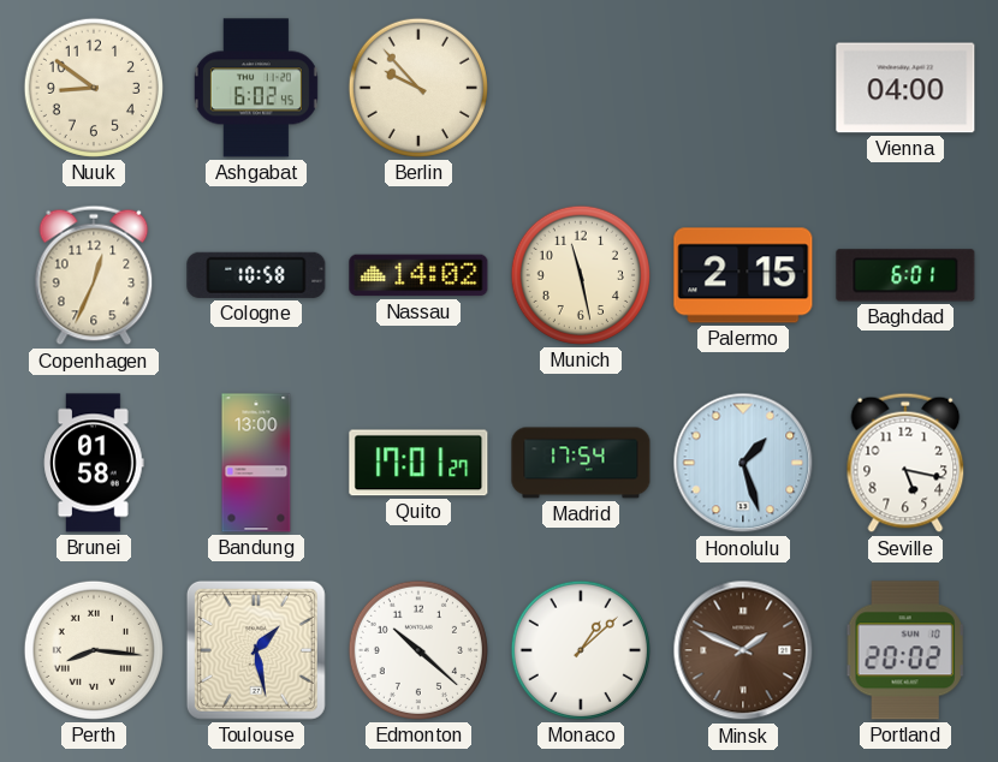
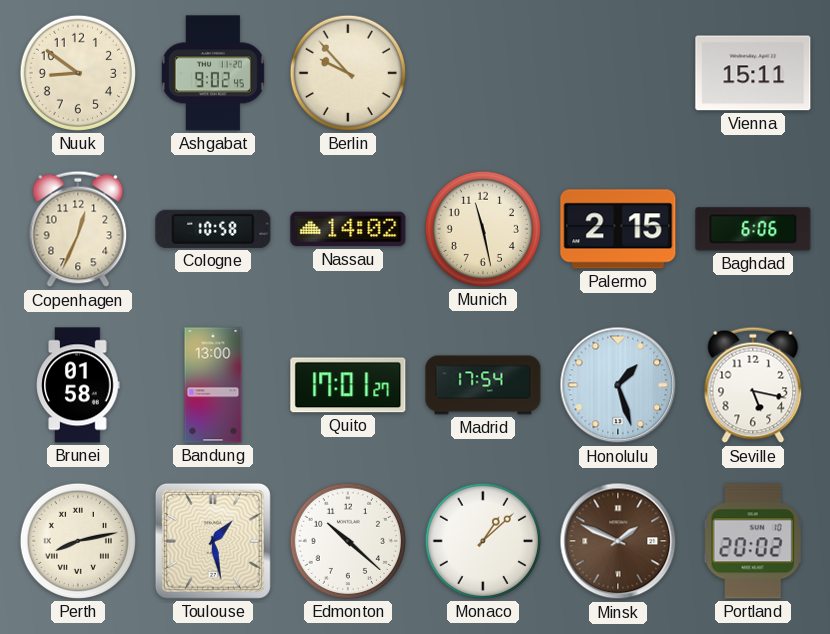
Ashgabat: 6:02 -> 9:02 (213, 73)
Vienna: 04:00 -> 15:11 (753, 73)
Baghdad: 6:01 -> 6:06 (753, 229)
Perth: 8:16 -> 8:13 (78, 541)
